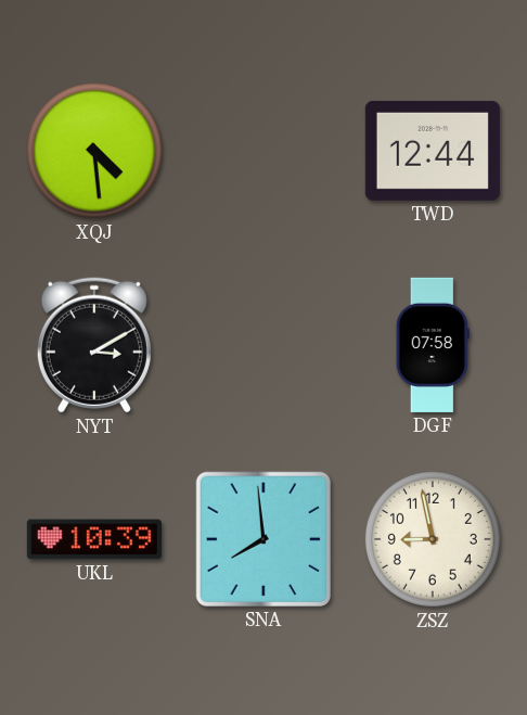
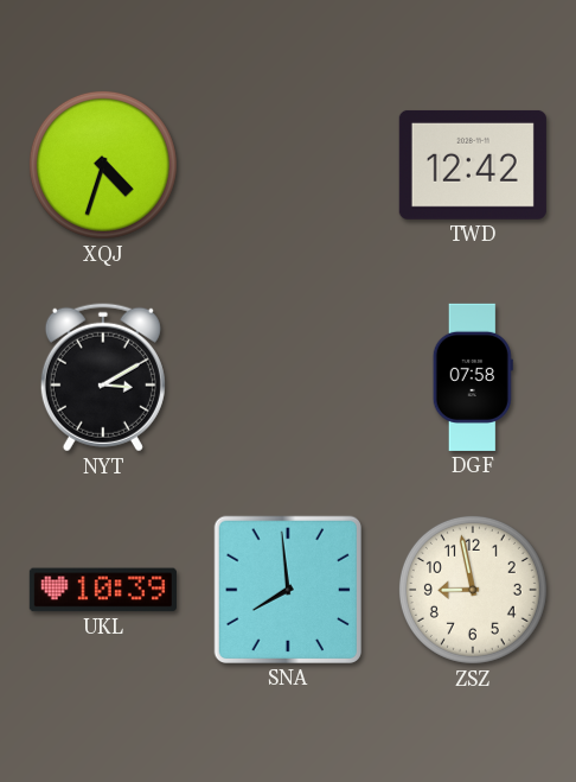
XQJ: 4:29 -> 4:33 (103, 165)
TWD: 12:44 -> 12:42 (473, 165)
